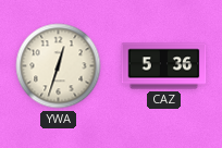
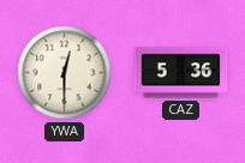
YWA: 12:33 -> 12:30 (65, 73)
